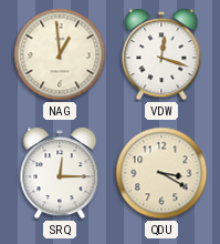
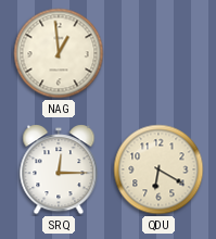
VDW: 12:18 -> none (161, 54)
QDU: 3:20 -> 6:20 (158, 169)
